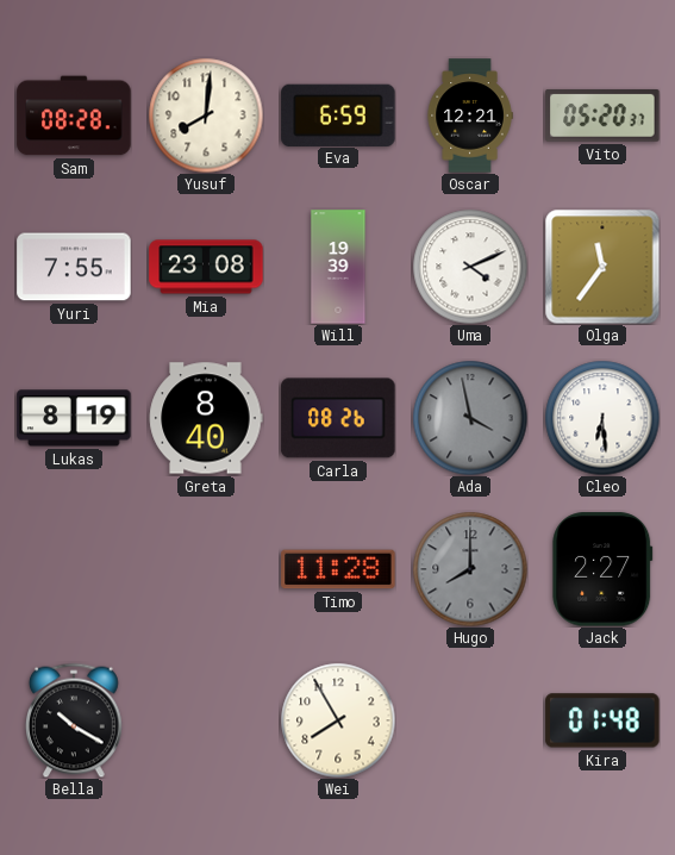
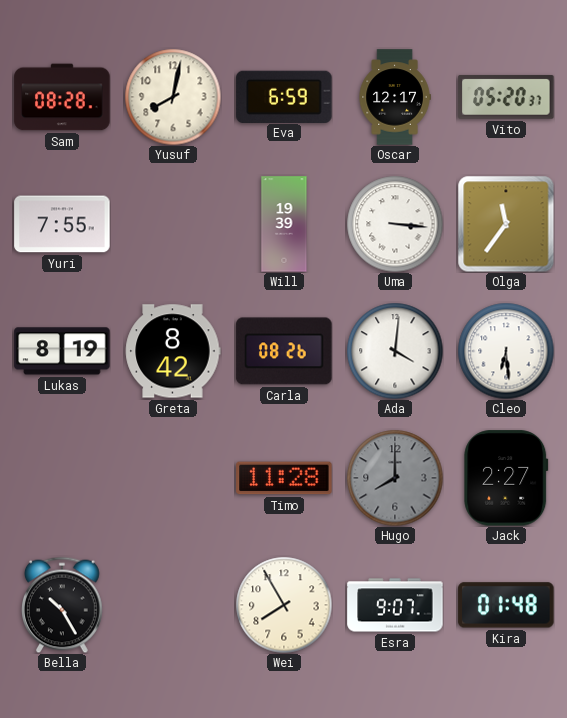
Yusuf: 8:01 -> 8:02 (173, 97)
Oscar: 12:21 -> 12:17 (395, 97)
Mia: 23:08 -> none (206, 267)
Uma: 4:11 -> 3:16 (395, 224)
Greta: 8:40 -> 8:42 (173, 351)
Ada: 3:58 -> 4:01 (395, 351)
Ada dial: grey -> white (395, 351)
Bella: 10:20 -> 10:25 (63, 605)
Esra: none -> 9:07 (395, 605)
